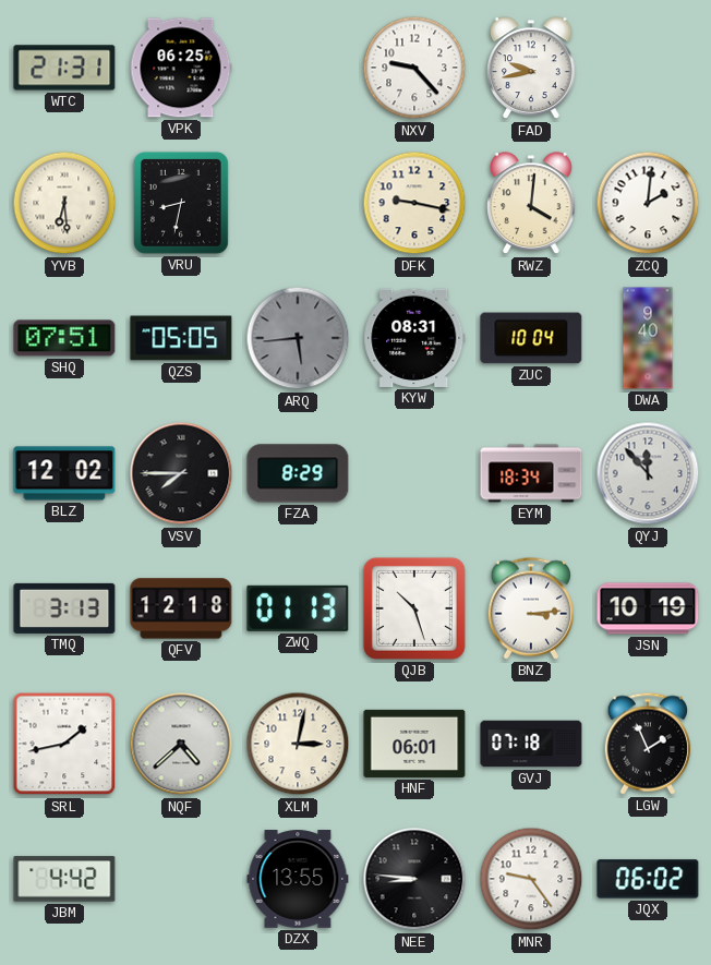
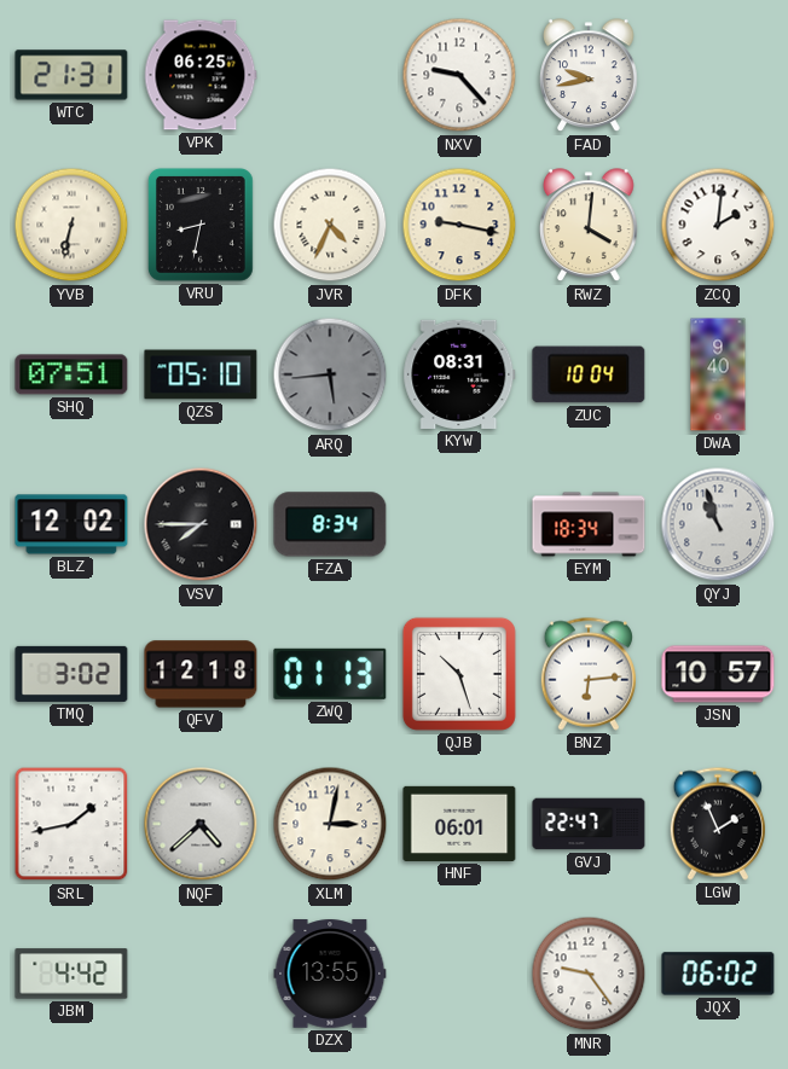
YVB: 6:29 -> 6:32 (71, 225)
JVR: none -> 4:34 (330, 225)
QZS: 05:05 -> 05:10 (201, 374)
FZA: 8:29 -> 8:34 (330, 524)
QYJ: 11:53 -> 10:57 (718, 524)
TMQ: 3:13 -> 3:02 (71, 674)
BNZ: 3:14 -> 6:14 (587, 674)
JSN: 10:19 -> 10:57 (718, 674)
GVJ: 07:18 -> 22:47 (589, 824)
NEE: 8:46 -> none (414, 879)
